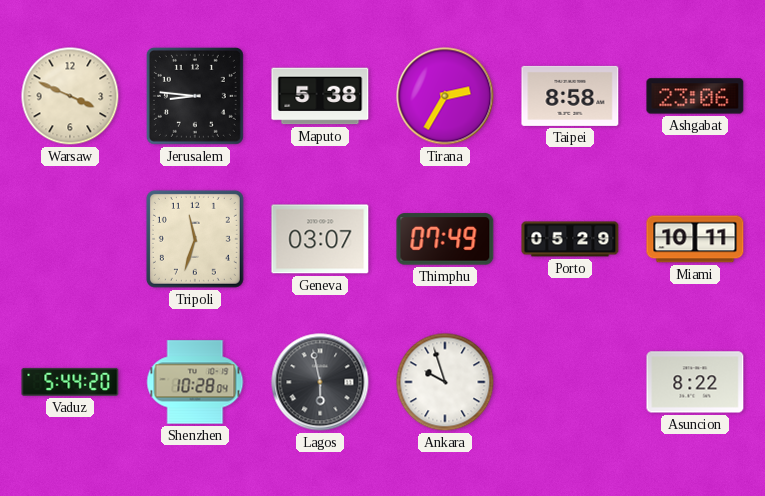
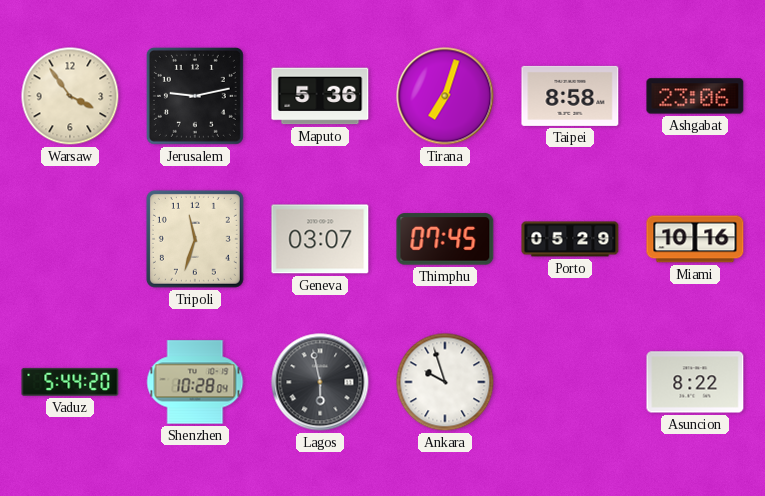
Warsaw: 3:49 -> 3:54 (70, 96)
Jerusalem: 8:46 -> 9:13 (195, 96)
Maputo: 5:38 -> 5:36 (320, 96)
Tirana: 2:35 -> 7:03 (445, 96)
Thimphu: 07:49 -> 07:45 (445, 239)
Miami: 10:11 -> 10:16 (695, 239)
